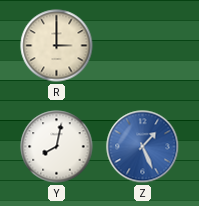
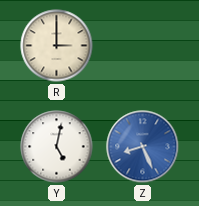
Y: 8:02 -> 5:02 (57, 147)
Z: 1:26 -> 8:26 (143, 147)
